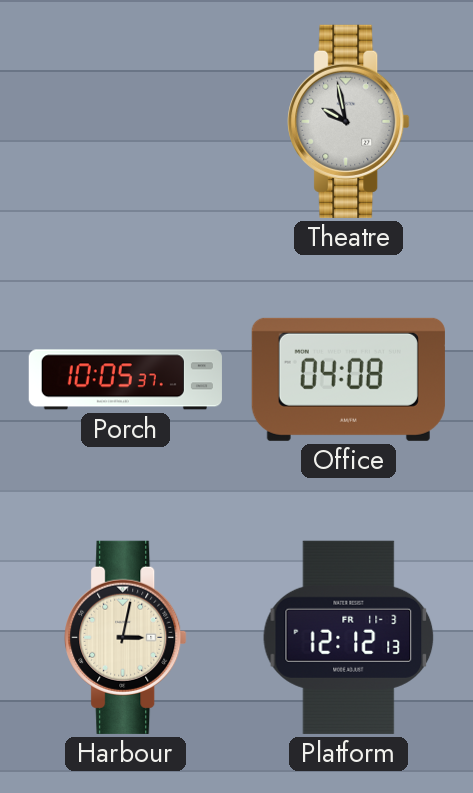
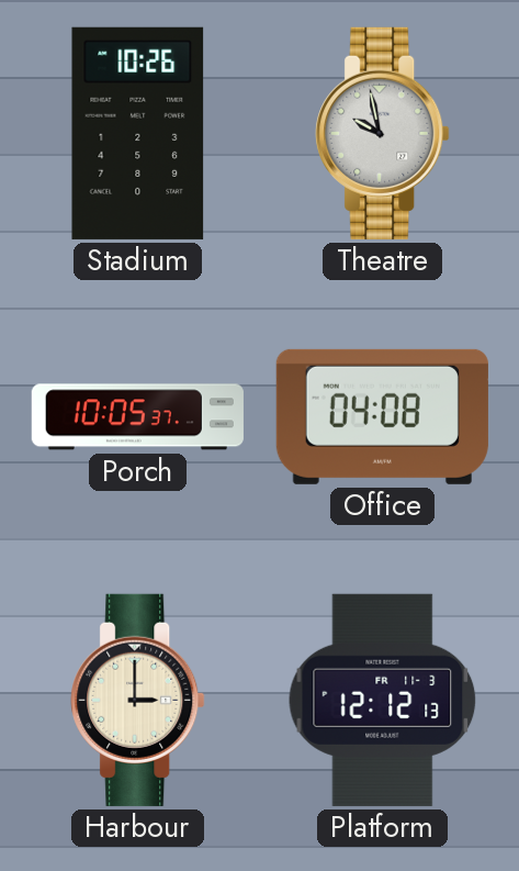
Stadium: none -> 10:26 (138, 133)
Harbour: 3:02 -> 3:00 (138, 700)
